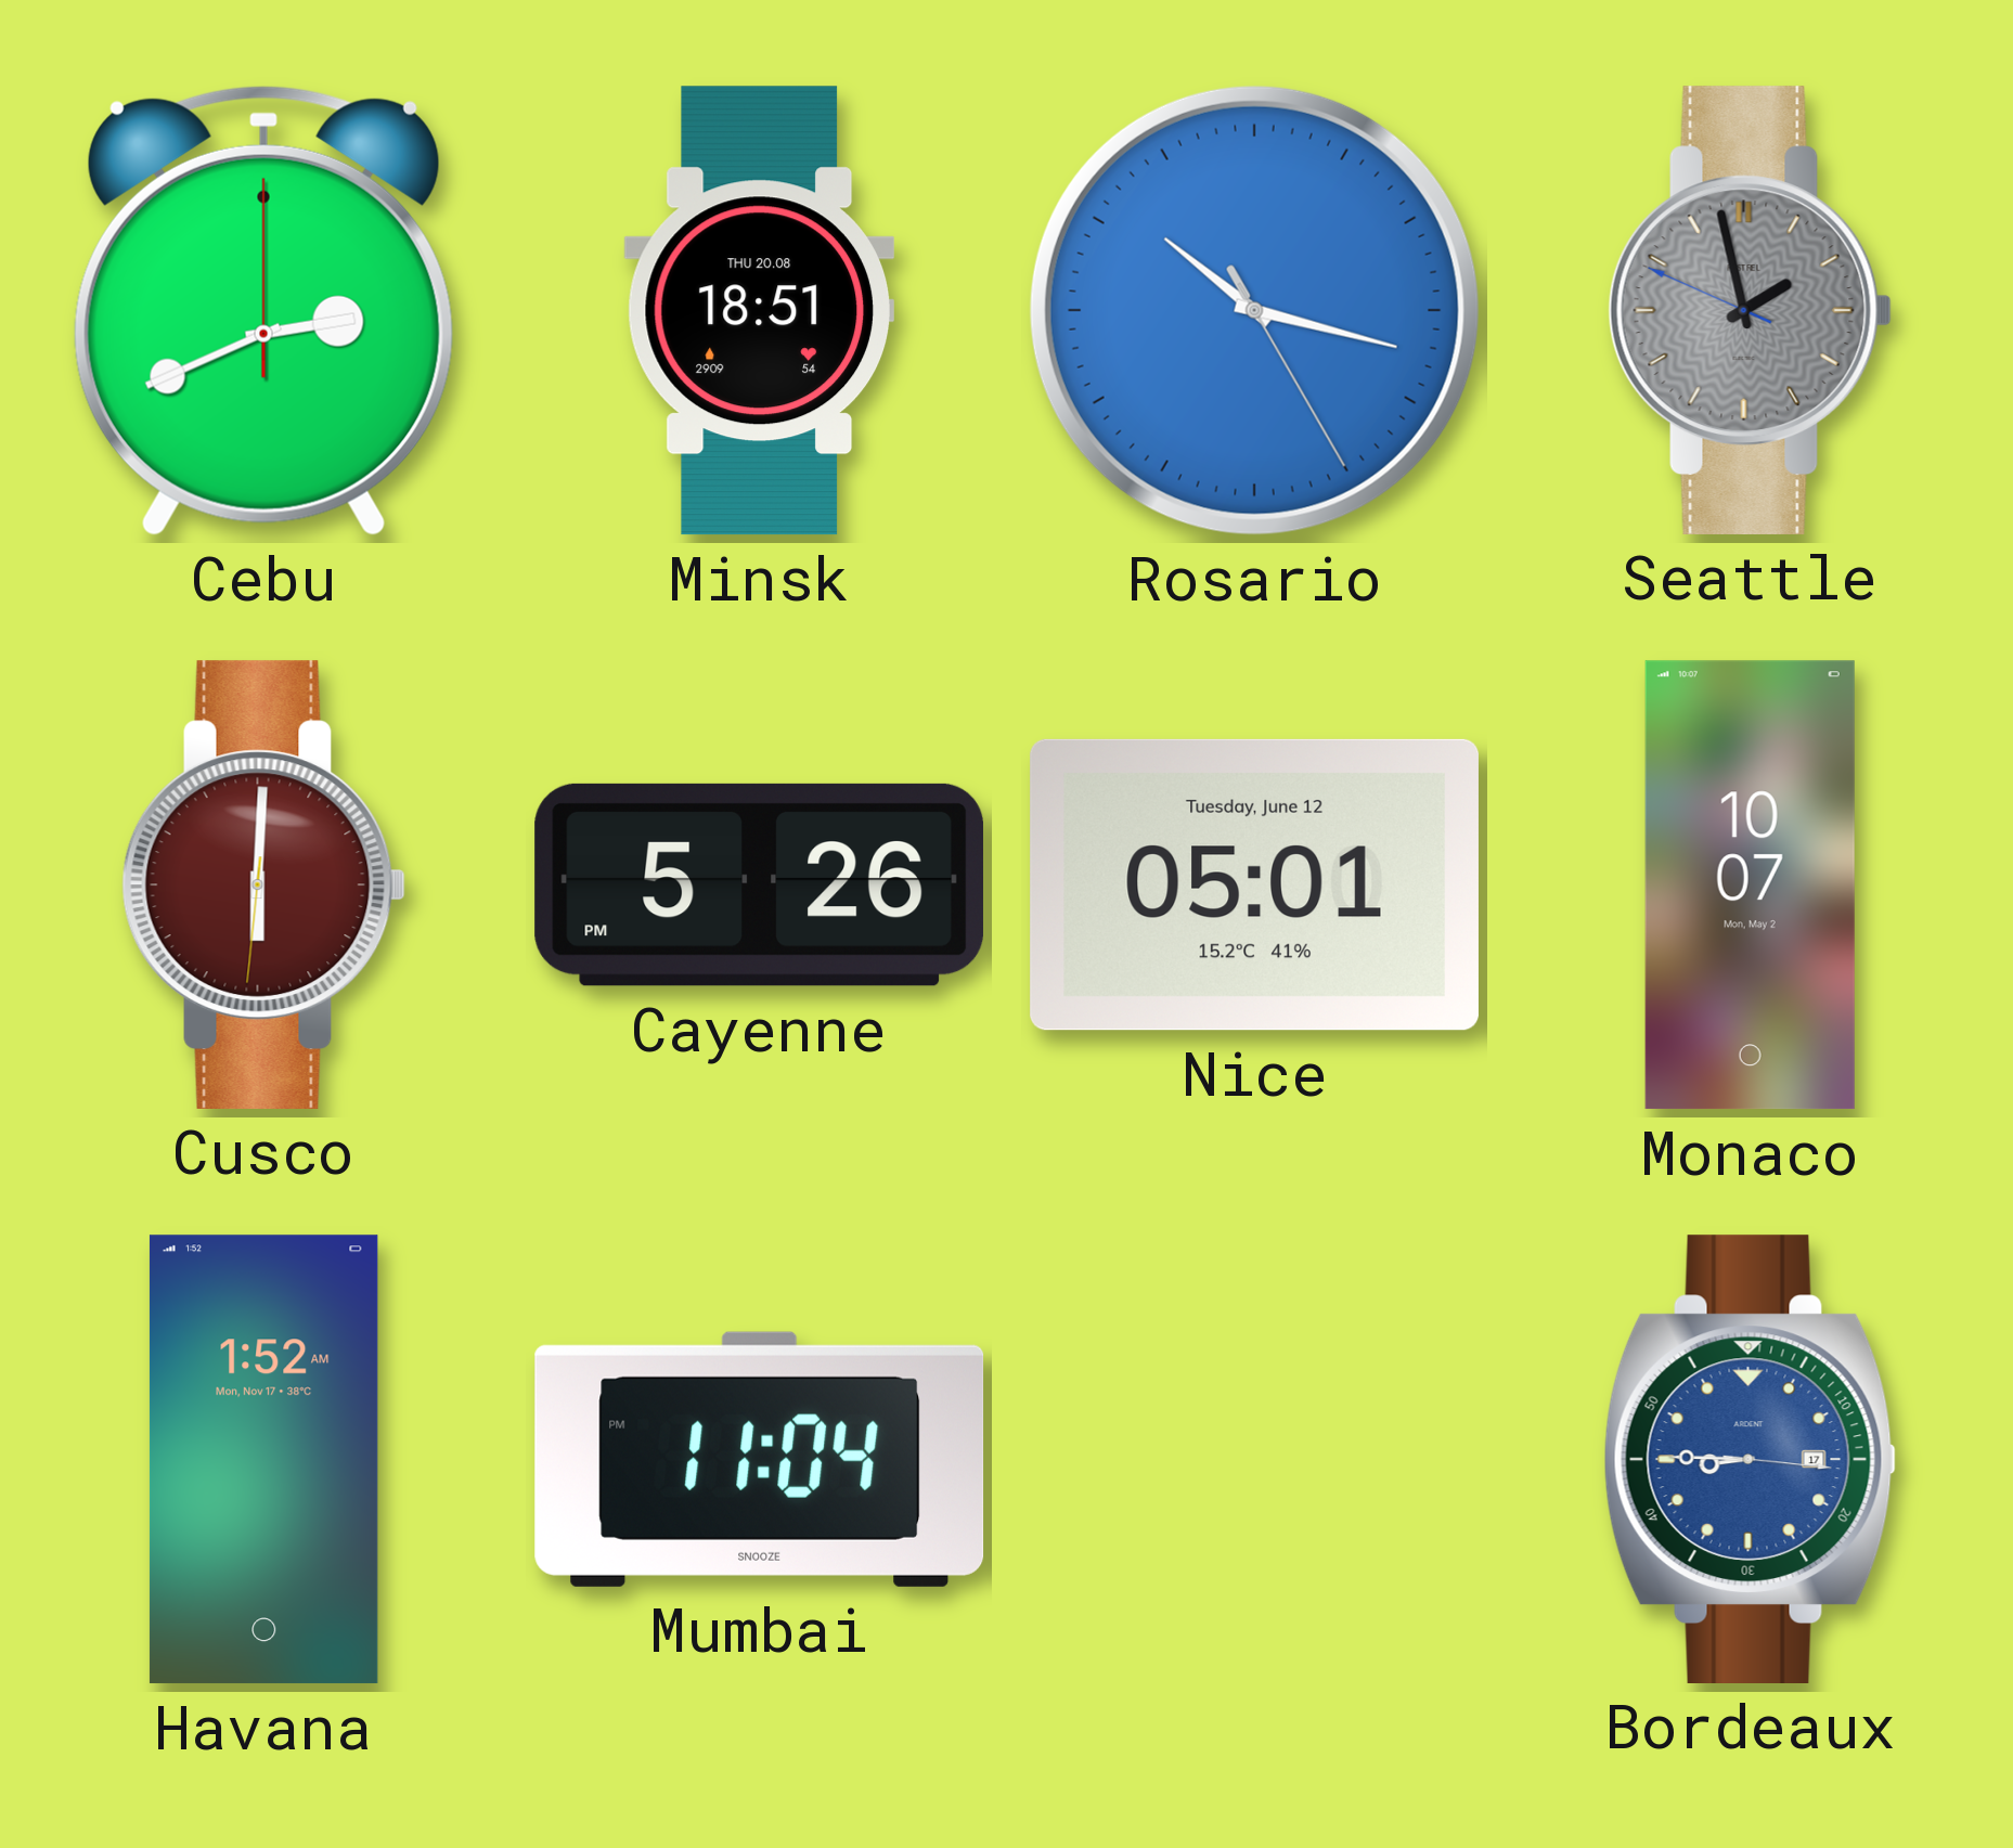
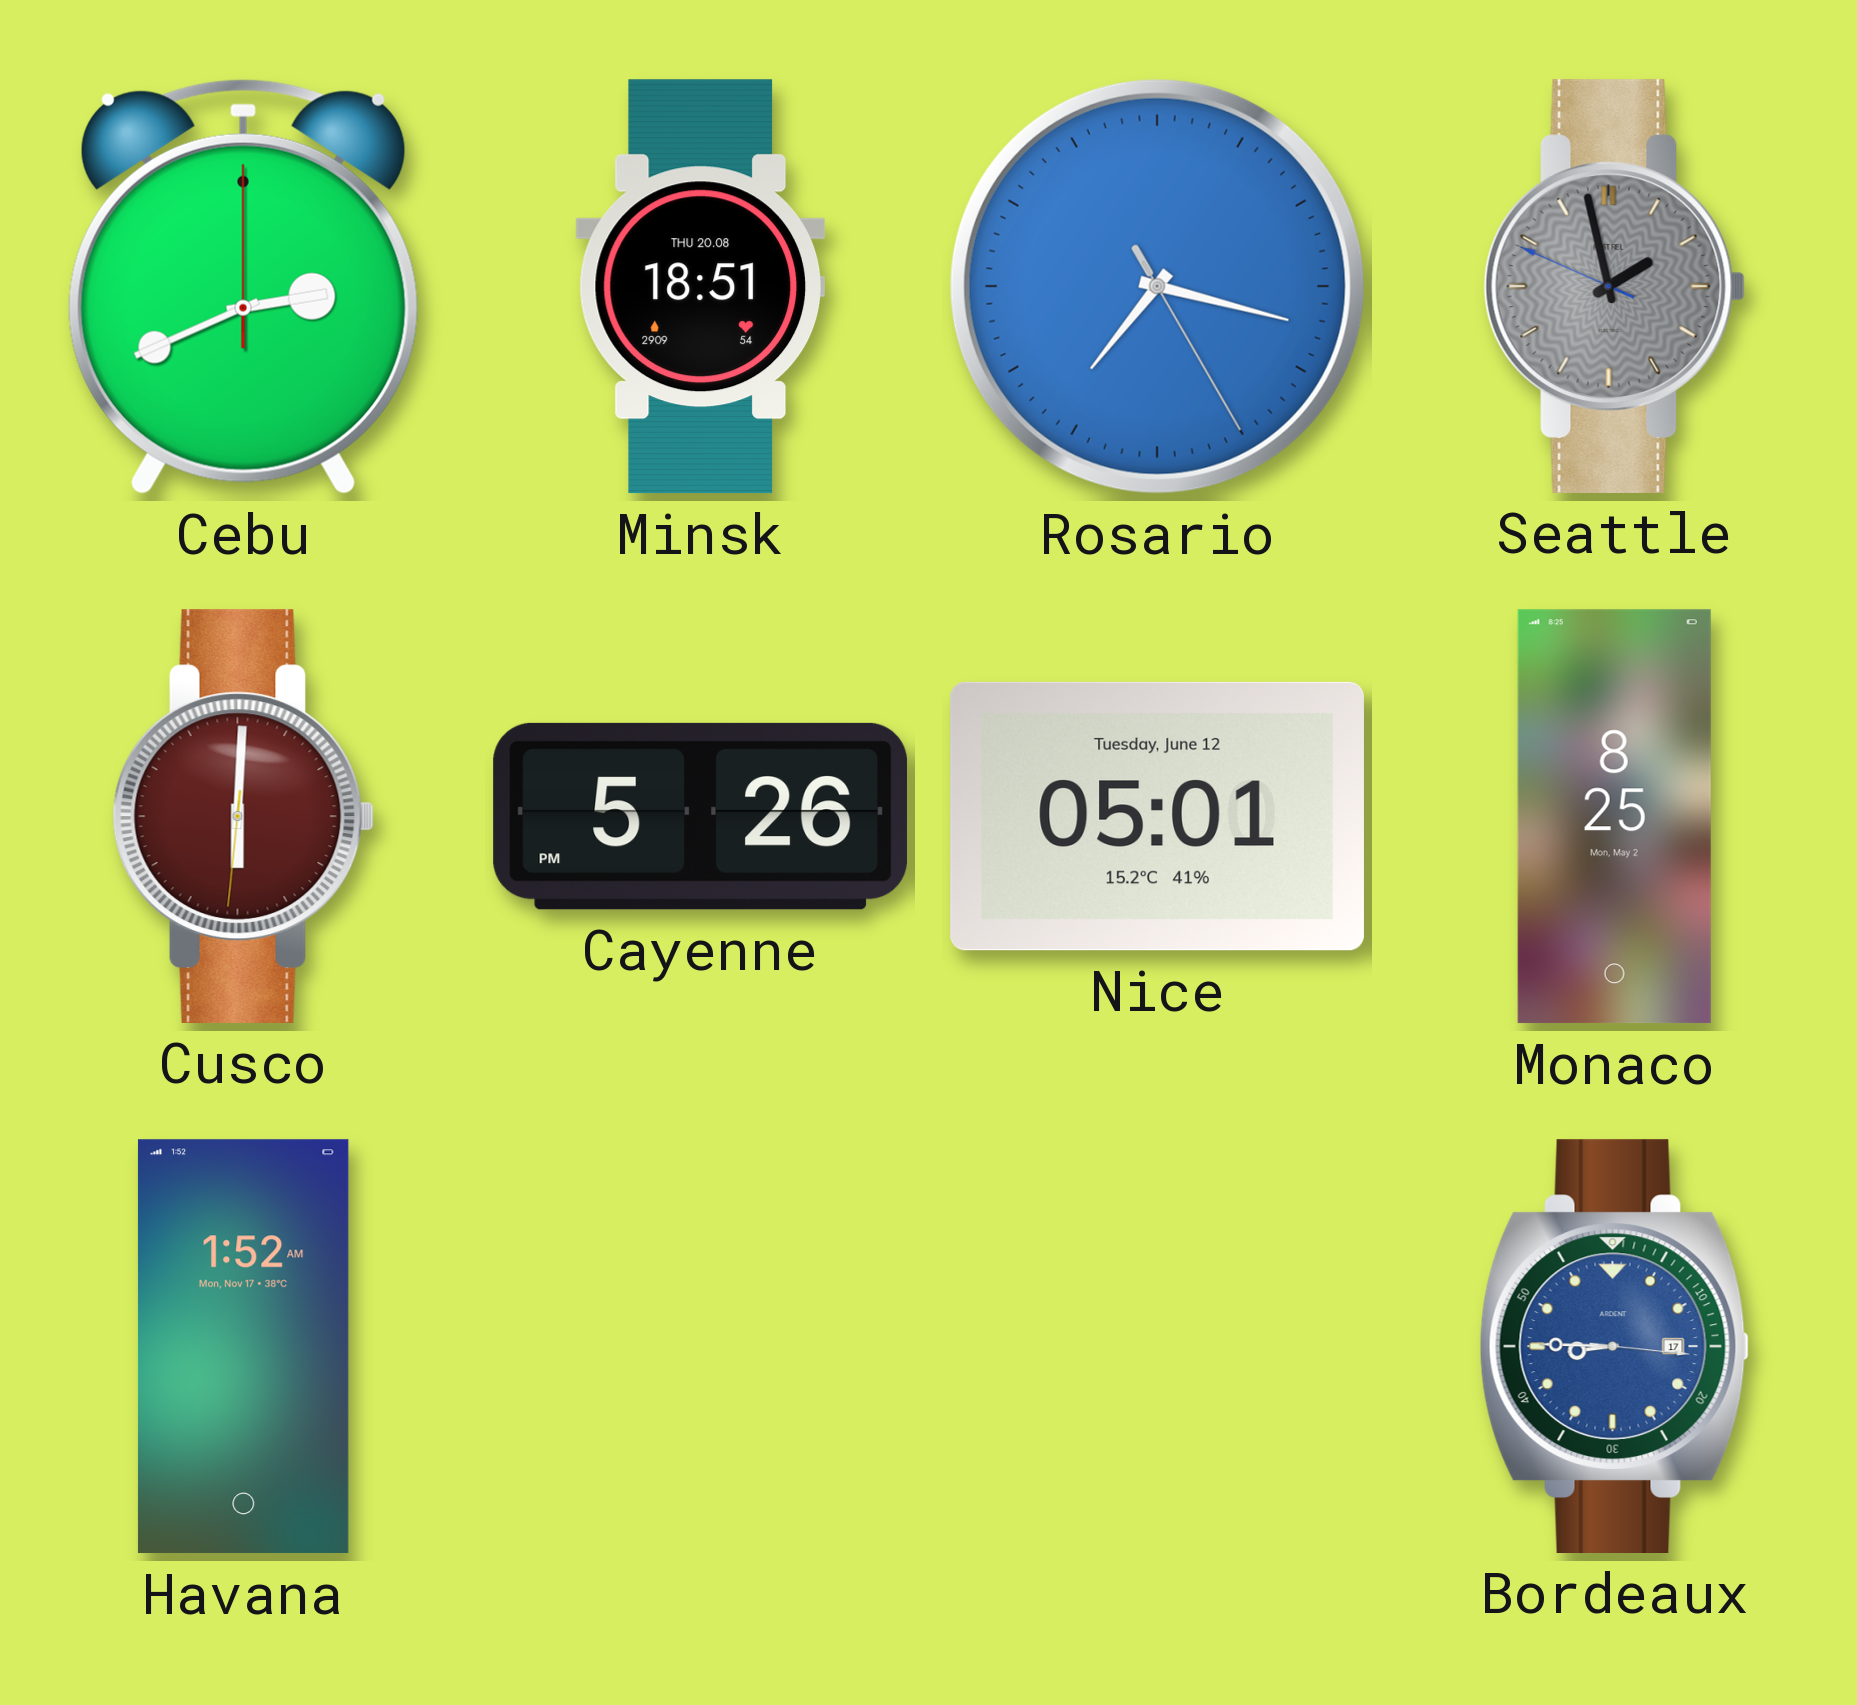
Rosario: 10:17 -> 7:17 (1157, 286)
Monaco: 10:07 -> 8:25 (1614, 817)
Mumbai: 11:04 -> none (760, 1459)
